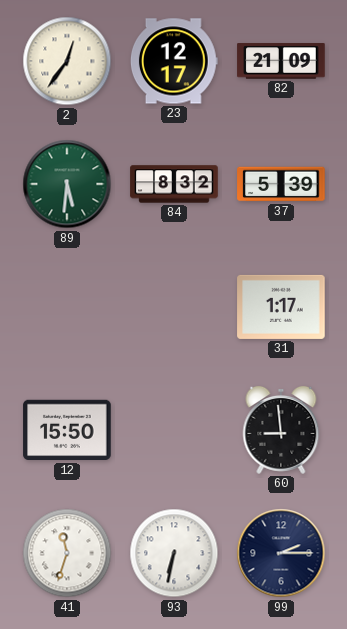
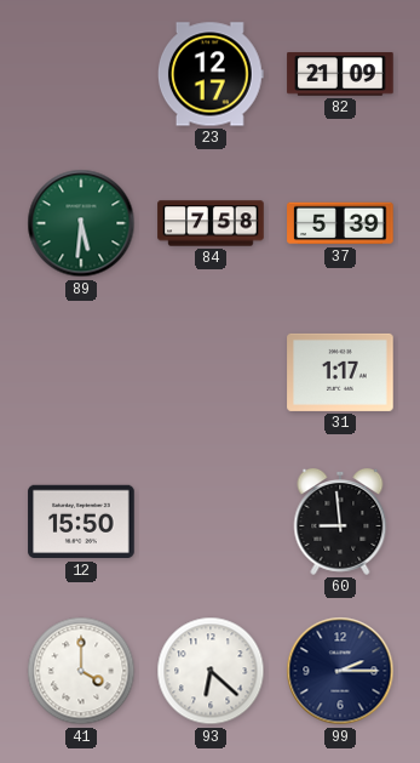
2: 12:36 -> none (67, 61)
84: 8:32 -> 7:58 (211, 223)
41: 11:33 -> 4:00 (81, 671)
93: 6:32 -> 6:22 (211, 671)
